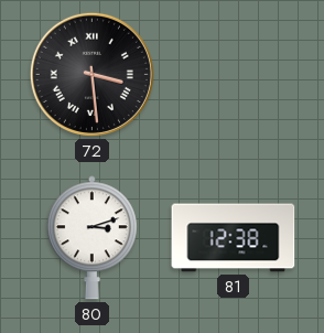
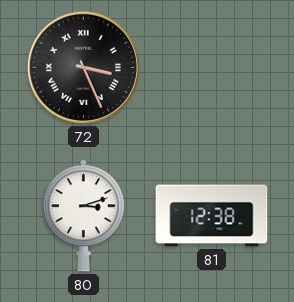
72: 3:29 -> 3:26 (83, 67)
